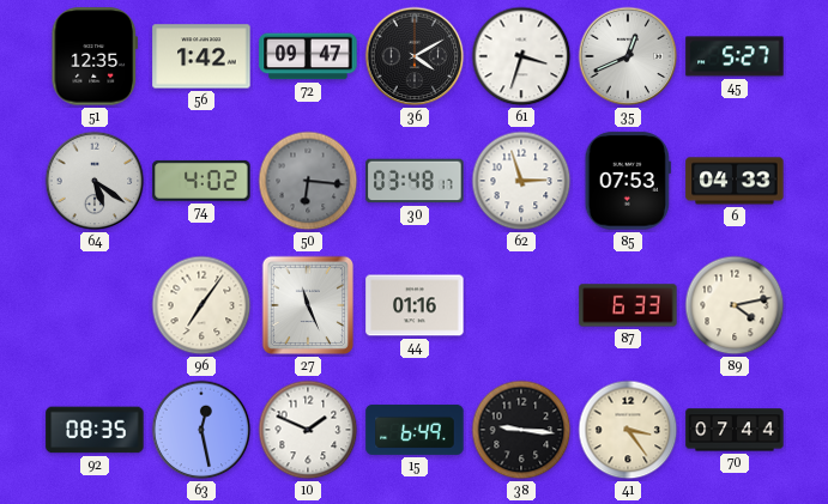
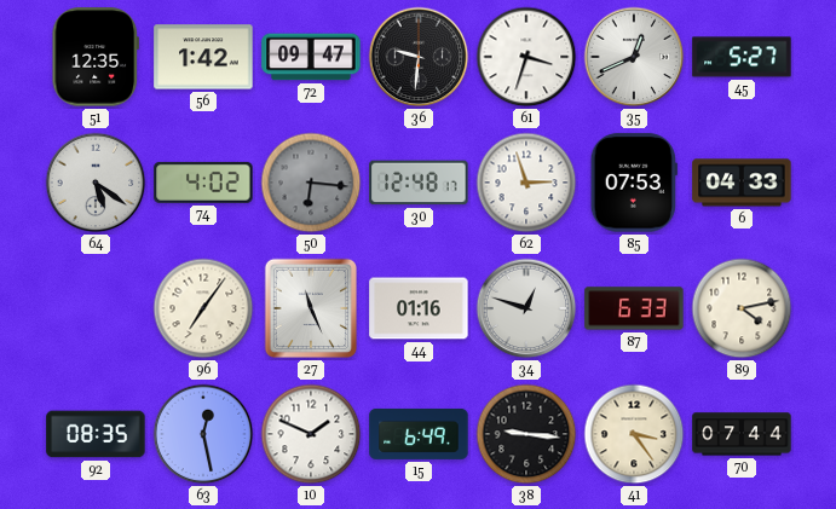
36: 4:10 -> 9:31 (419, 57)
30: 03:48 -> 12:48 (419, 183)
34: none -> 12:48 (526, 308)
